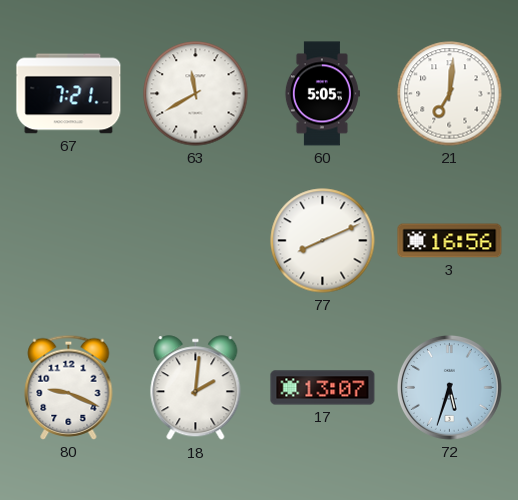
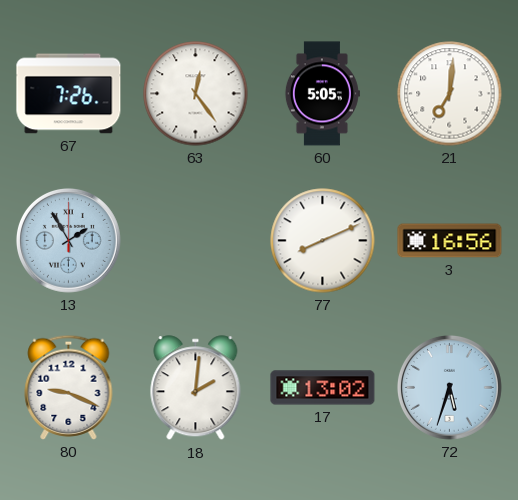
67: 7:21 -> 7:26 (69, 94)
63: 11:40 -> 12:24 (196, 94)
13: none -> 1:55 (68, 240)
17: 13:07 -> 13:02 (323, 388)
